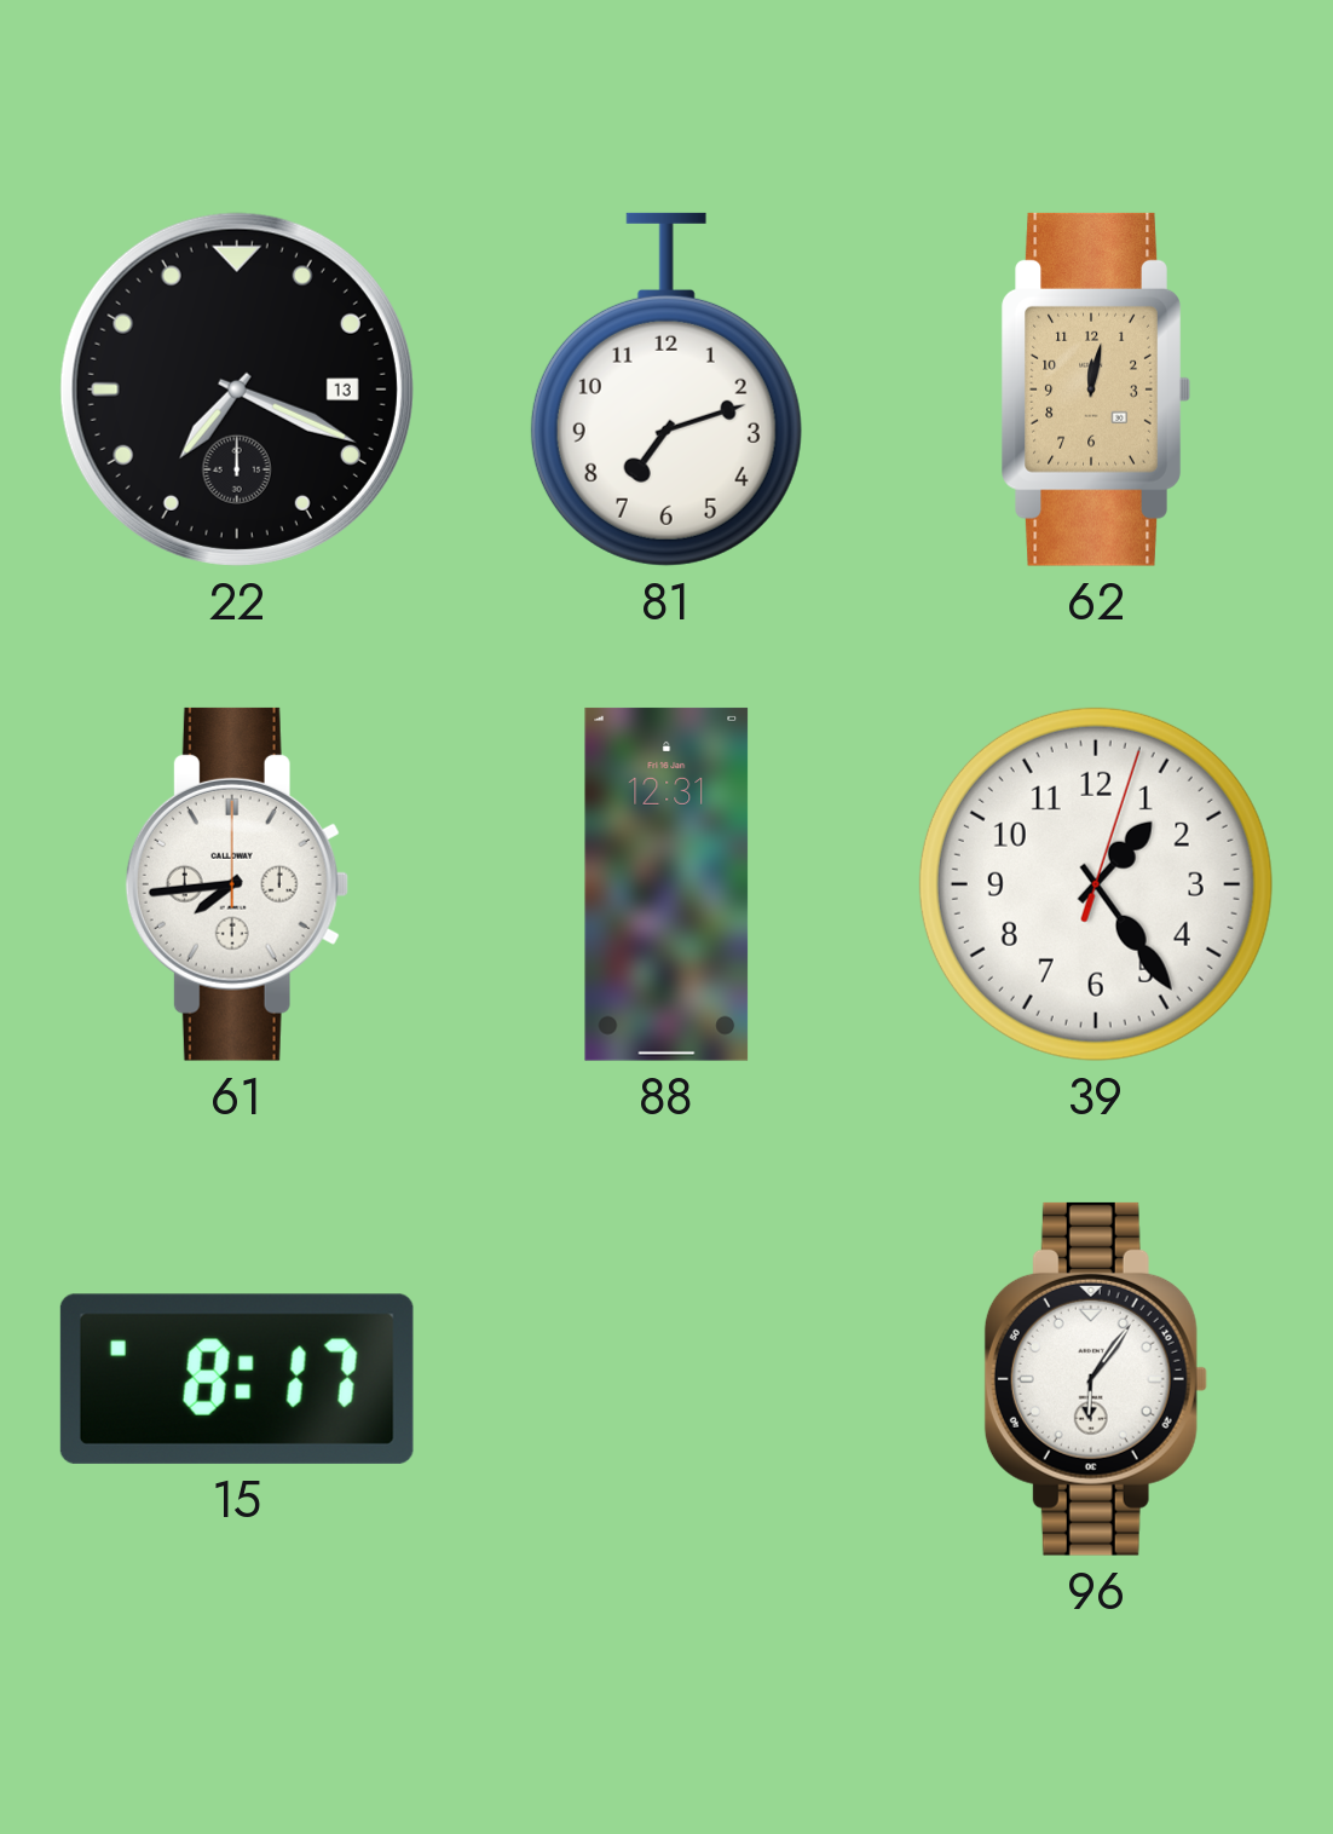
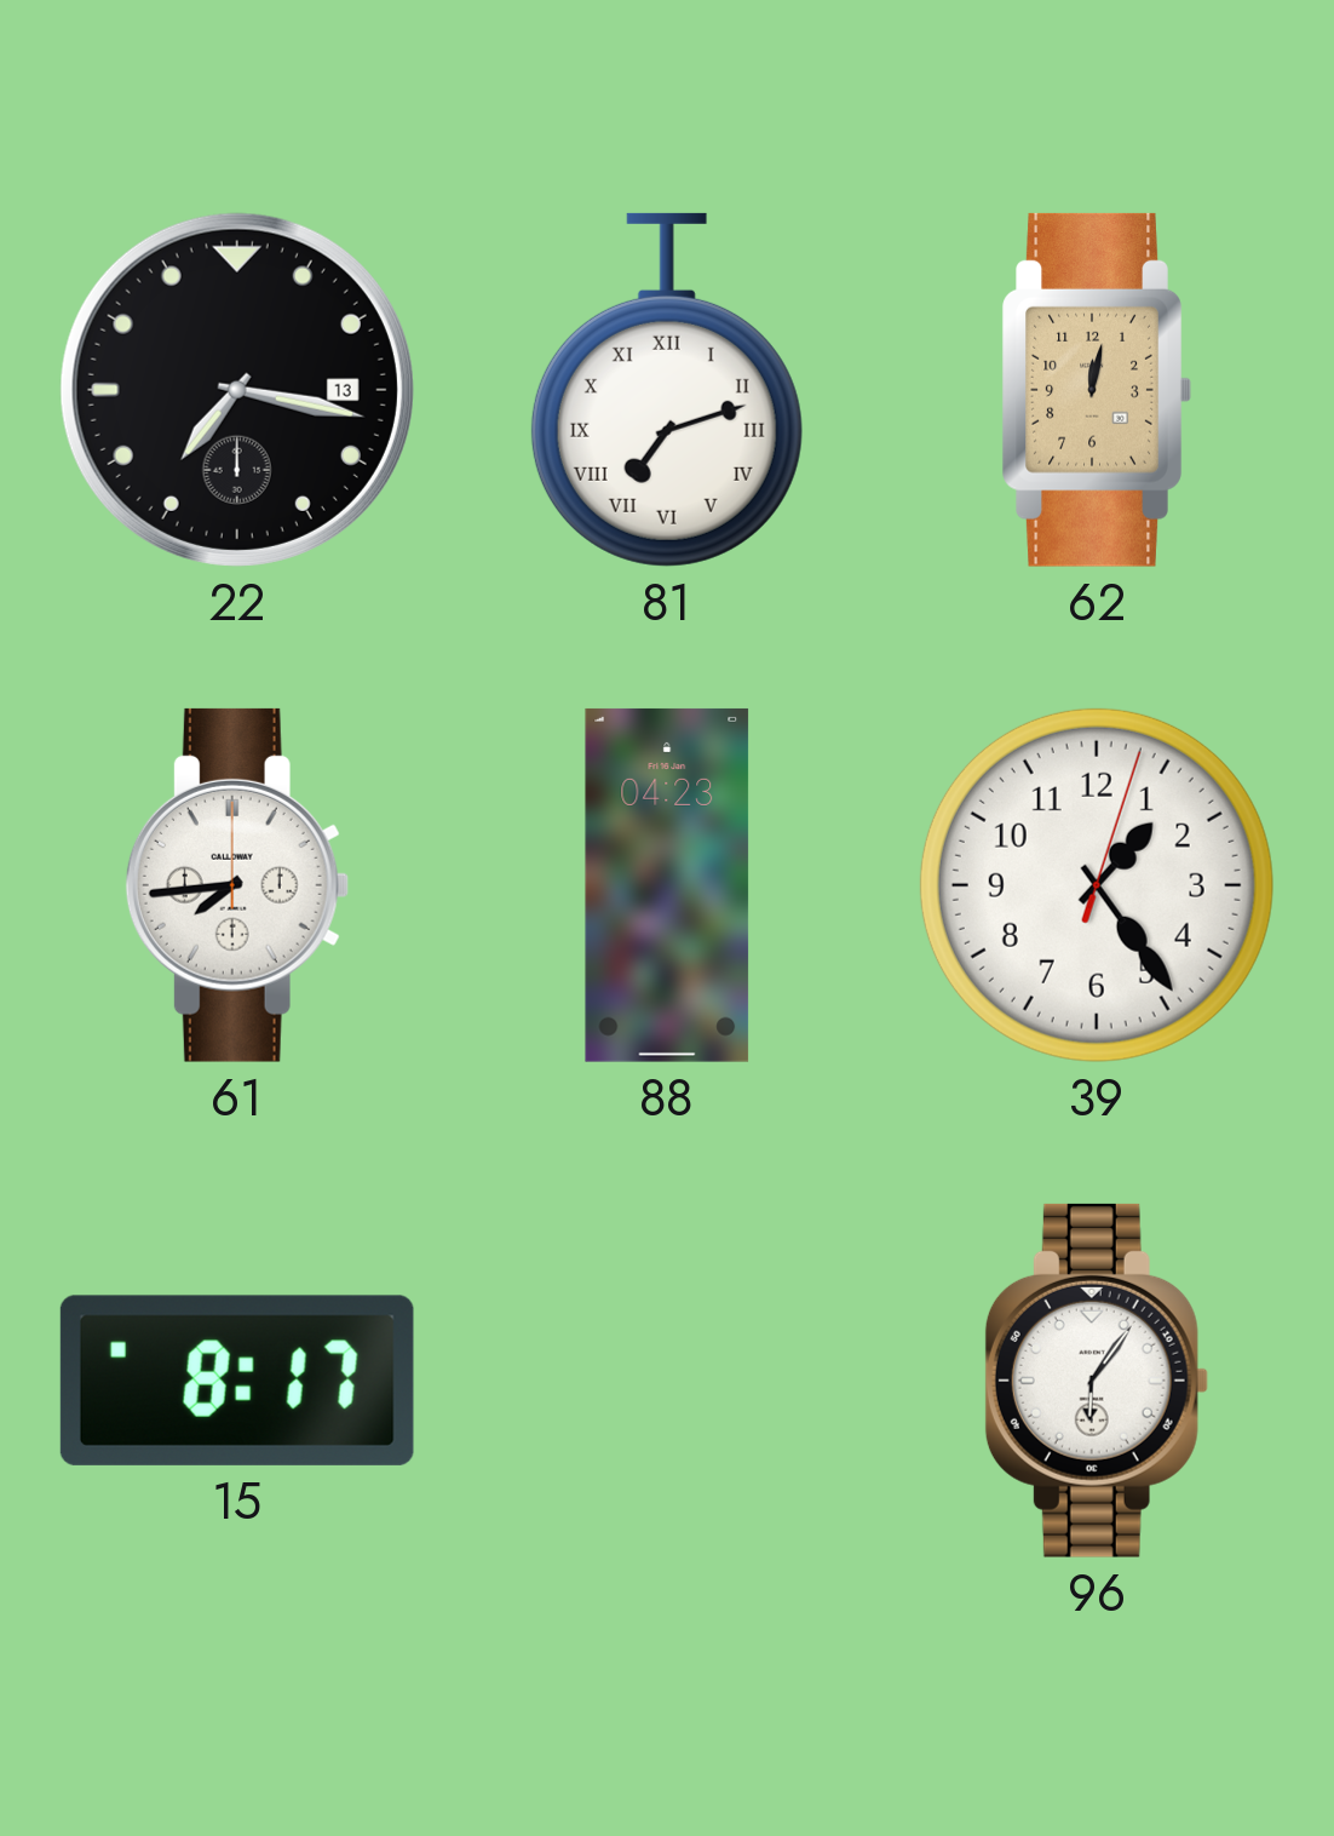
22: 7:19 -> 7:17 (237, 390)
81 numerals: Arabic -> Roman (667, 390)
88: 12:31 -> 04:23 (667, 885)
